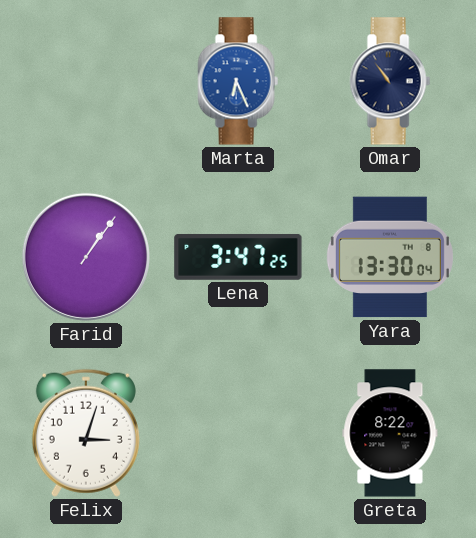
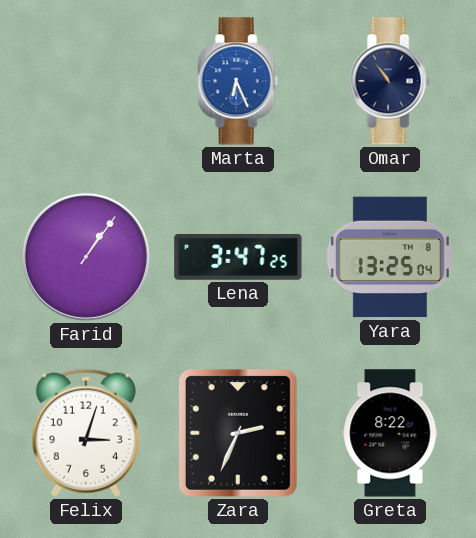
Yara: 13:30 -> 13:25 (390, 257)
Zara: none -> 2:34 (238, 433)
